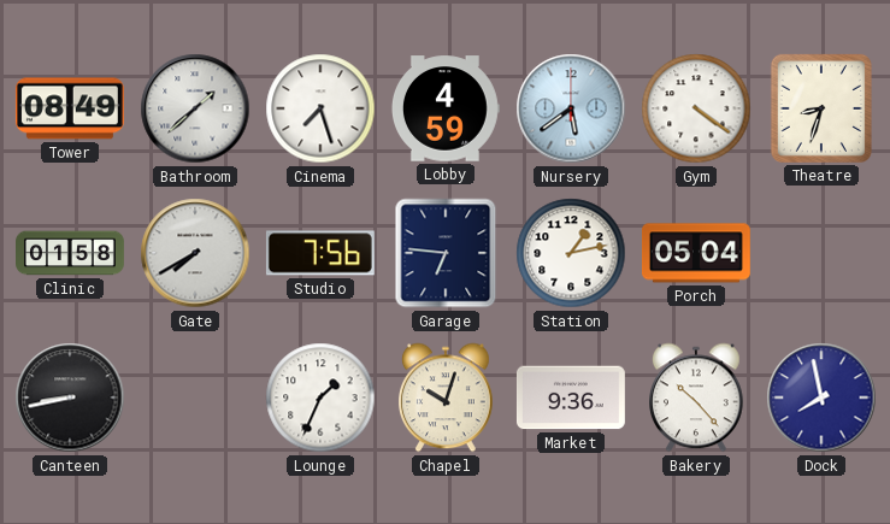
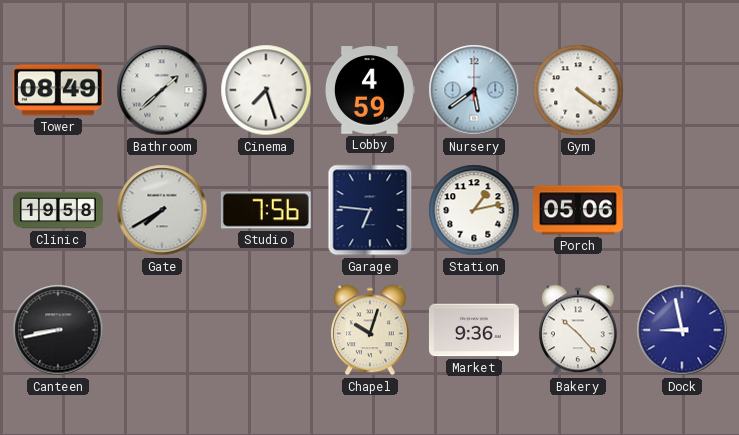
Theatre: 8:33 -> none (821, 108)
Clinic: 01:58 -> 19:58 (59, 210)
Porch: 05:04 -> 05:06 (578, 210)
Lounge: 1:34 -> none (320, 398)
Dock: 7:58 -> 8:58 (682, 330)
